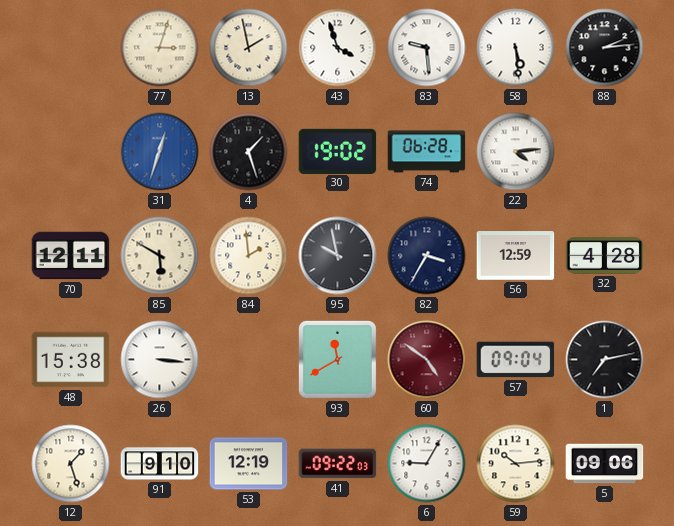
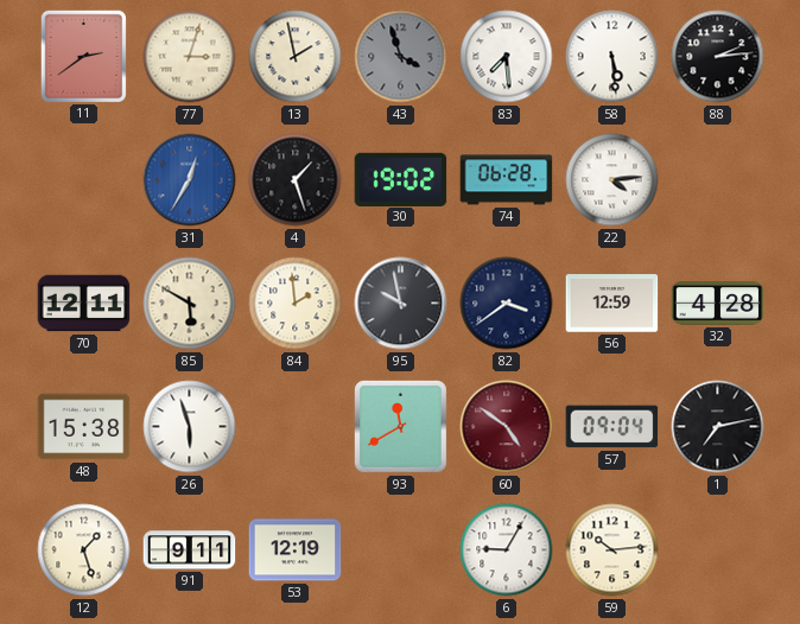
11: none -> 2:39 (83, 56)
43 dial: white -> grey (401, 57)
83: 9:29 -> 7:29 (507, 57)
31: 12:33 -> 12:35 (190, 180)
82: 3:35 -> 3:39 (507, 304)
26: 3:16 -> 5:57 (190, 427)
91: 9:10 -> 9:11 (190, 550)
41: 09:22 -> none (338, 464)
5: 09:06 -> none (605, 464)
